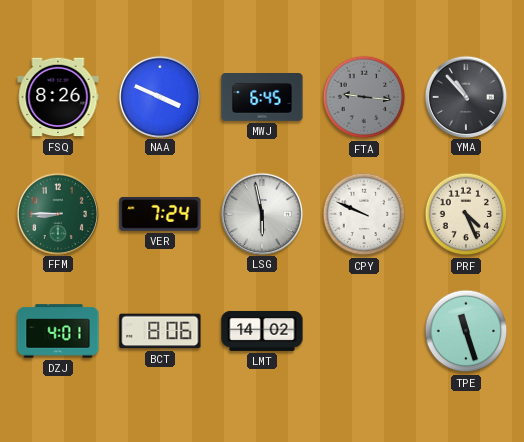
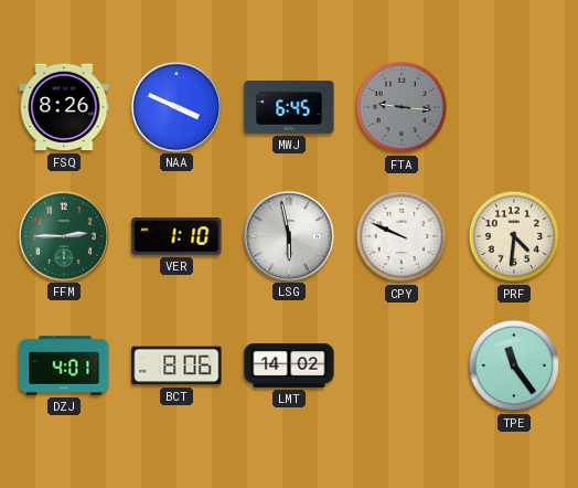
YMA: 10:53 -> none (465, 96)
FFM: 8:45 -> 2:45 (63, 235)
VER: 7:24 -> 1:10 (176, 236)
PRF: 4:26 -> 4:31 (514, 236)
TPE: 11:27 -> 11:24 (514, 365)
